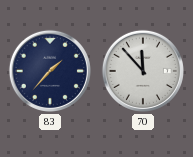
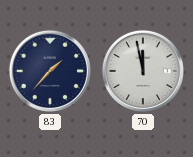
70: 11:53 -> 11:58 (143, 71)
